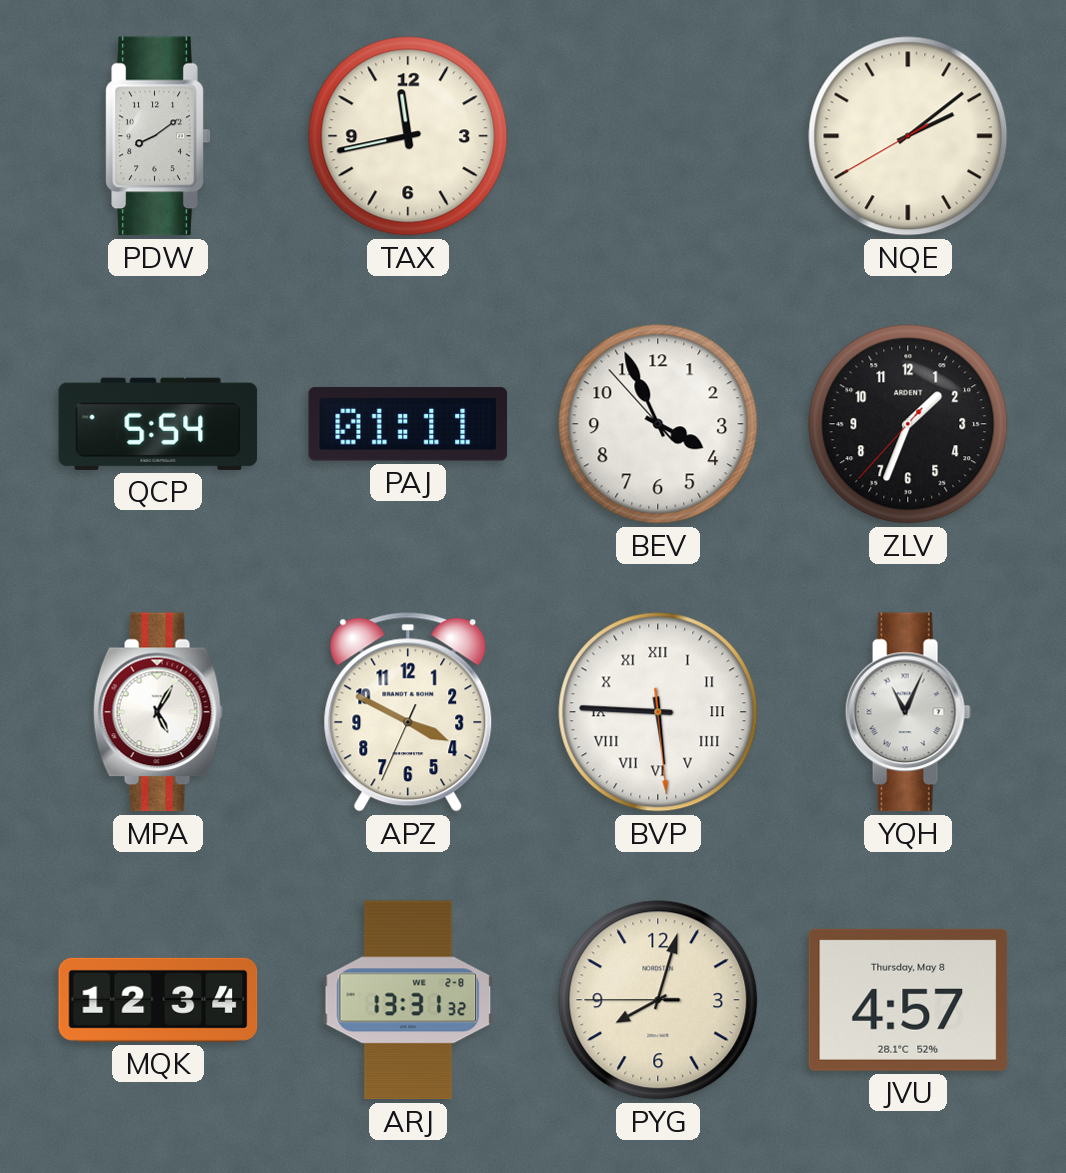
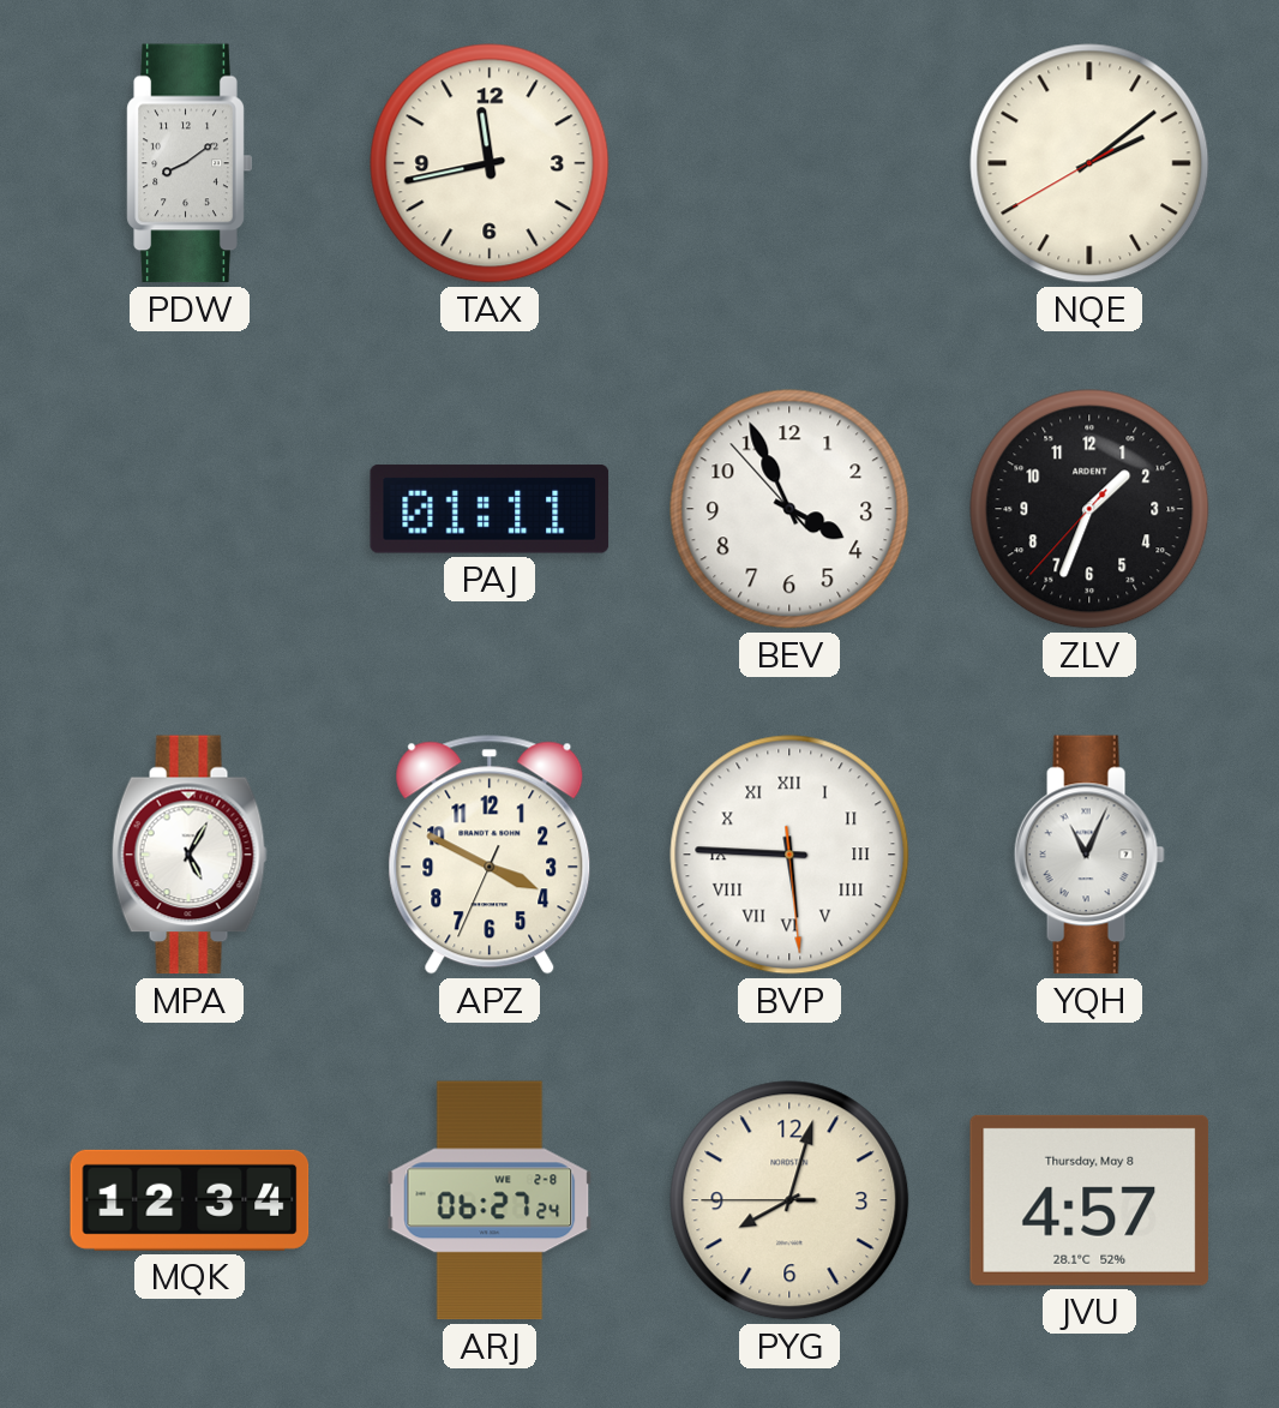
QCP: 5:54 -> none (158, 424)
ARJ: 13:31 -> 06:27 (490, 1200)
